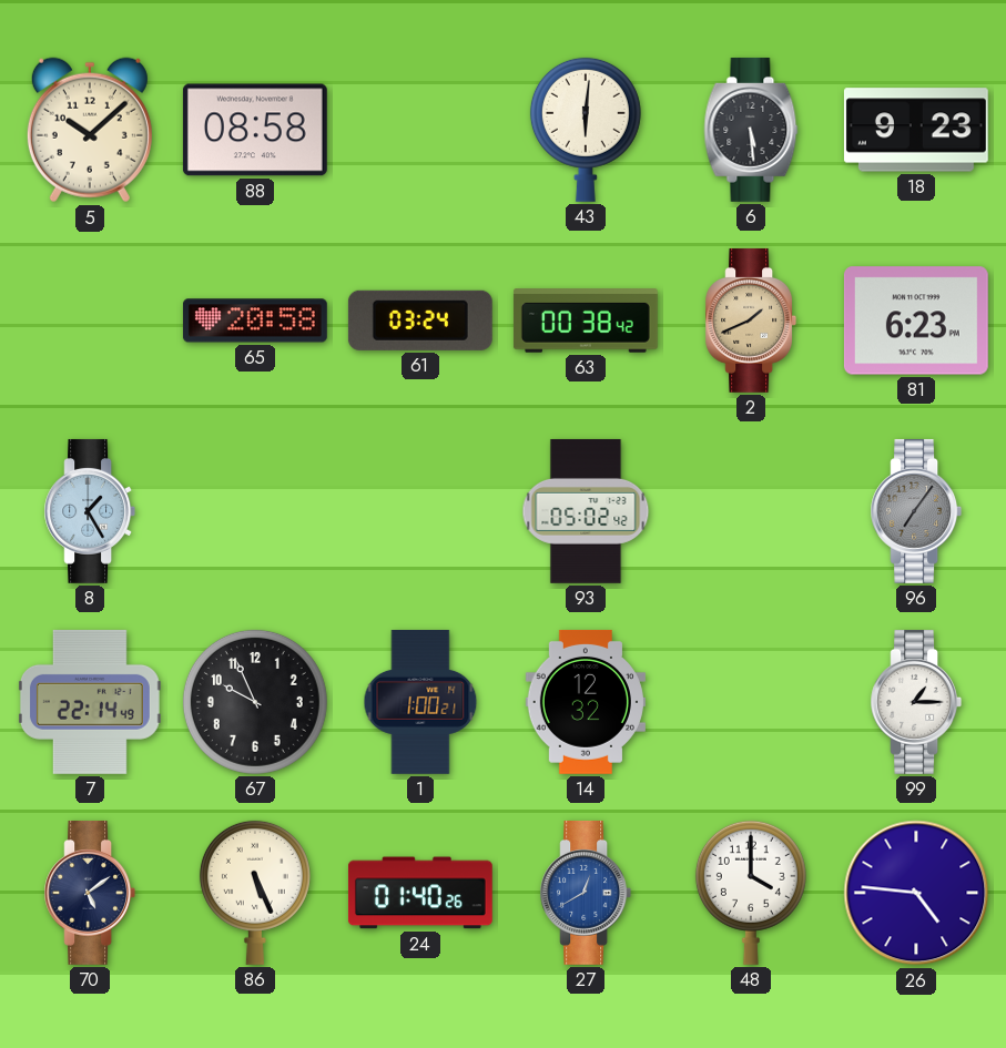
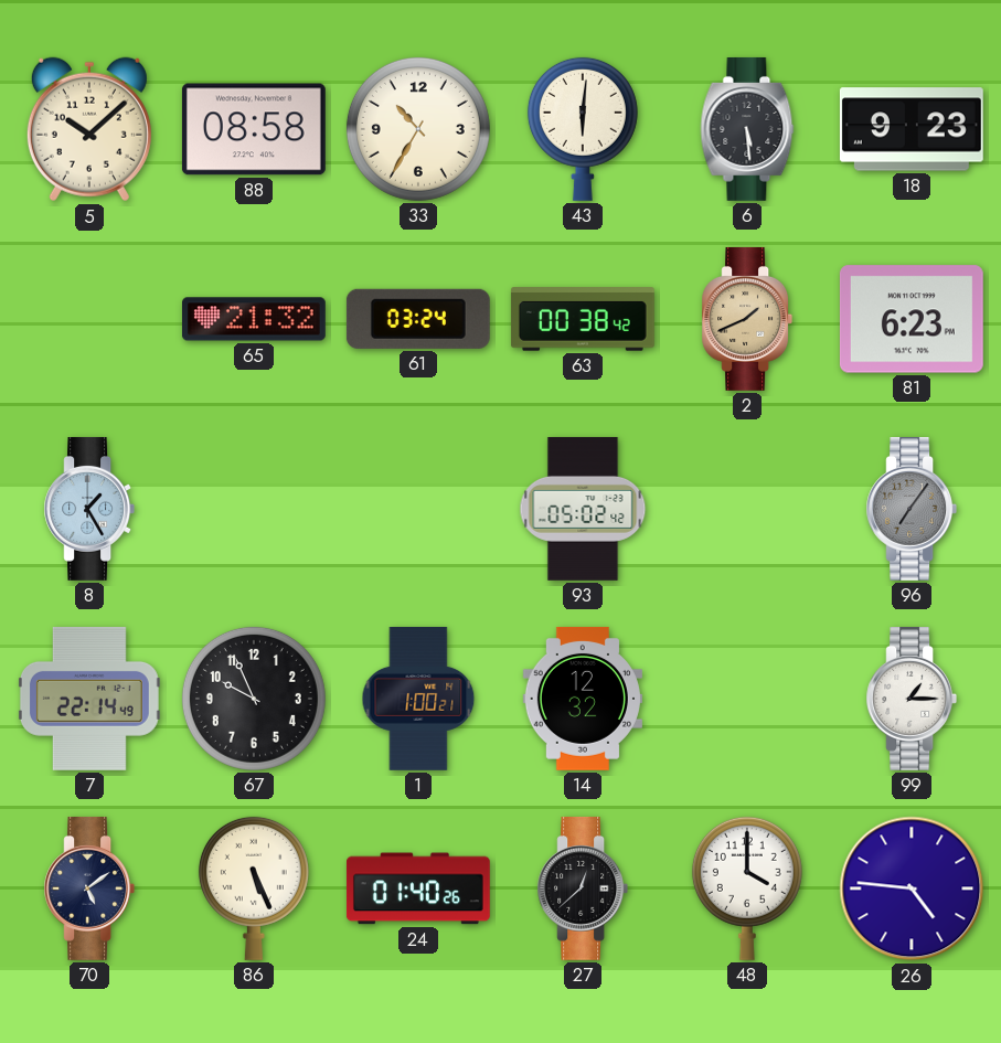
33: none -> 10:35 (418, 129)
65: 20:58 -> 21:32 (254, 319)
27: 12:40 -> 12:38 (583, 888)
27 dial: blue -> black (583, 888)
